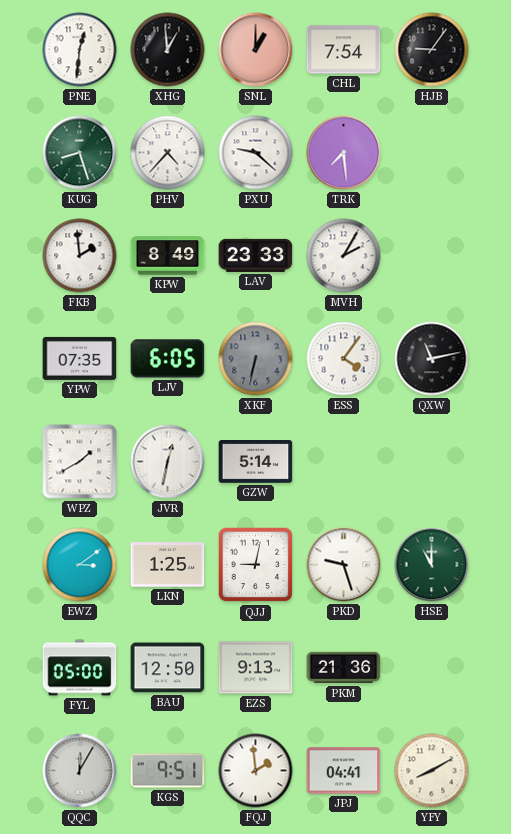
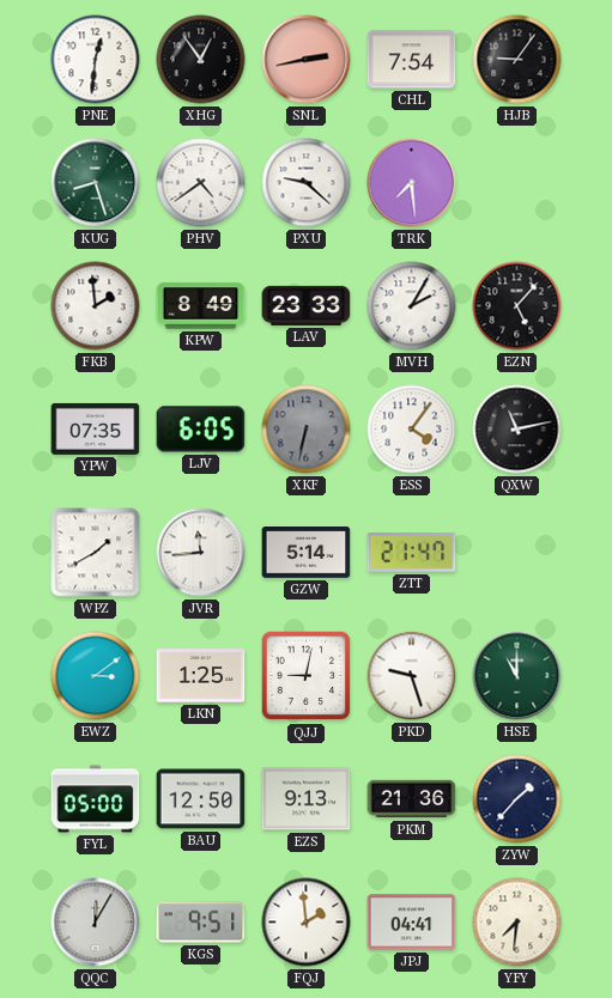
XHG: 12:59 -> 12:54 (201, 60)
SNL: 1:00 -> 2:43 (307, 60)
PHV: 4:37 -> 4:39 (201, 183)
EZN: none -> 5:07 (517, 306)
JVR: 12:32 -> 11:44 (201, 553)
ZTT: none -> 21:47 (412, 553)
ZYW: none -> 1:37 (517, 799)
YFY: 8:10 -> 7:31 (517, 923)
